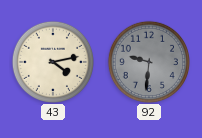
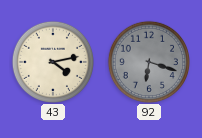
92: 9:31 -> 6:18 (148, 61)
